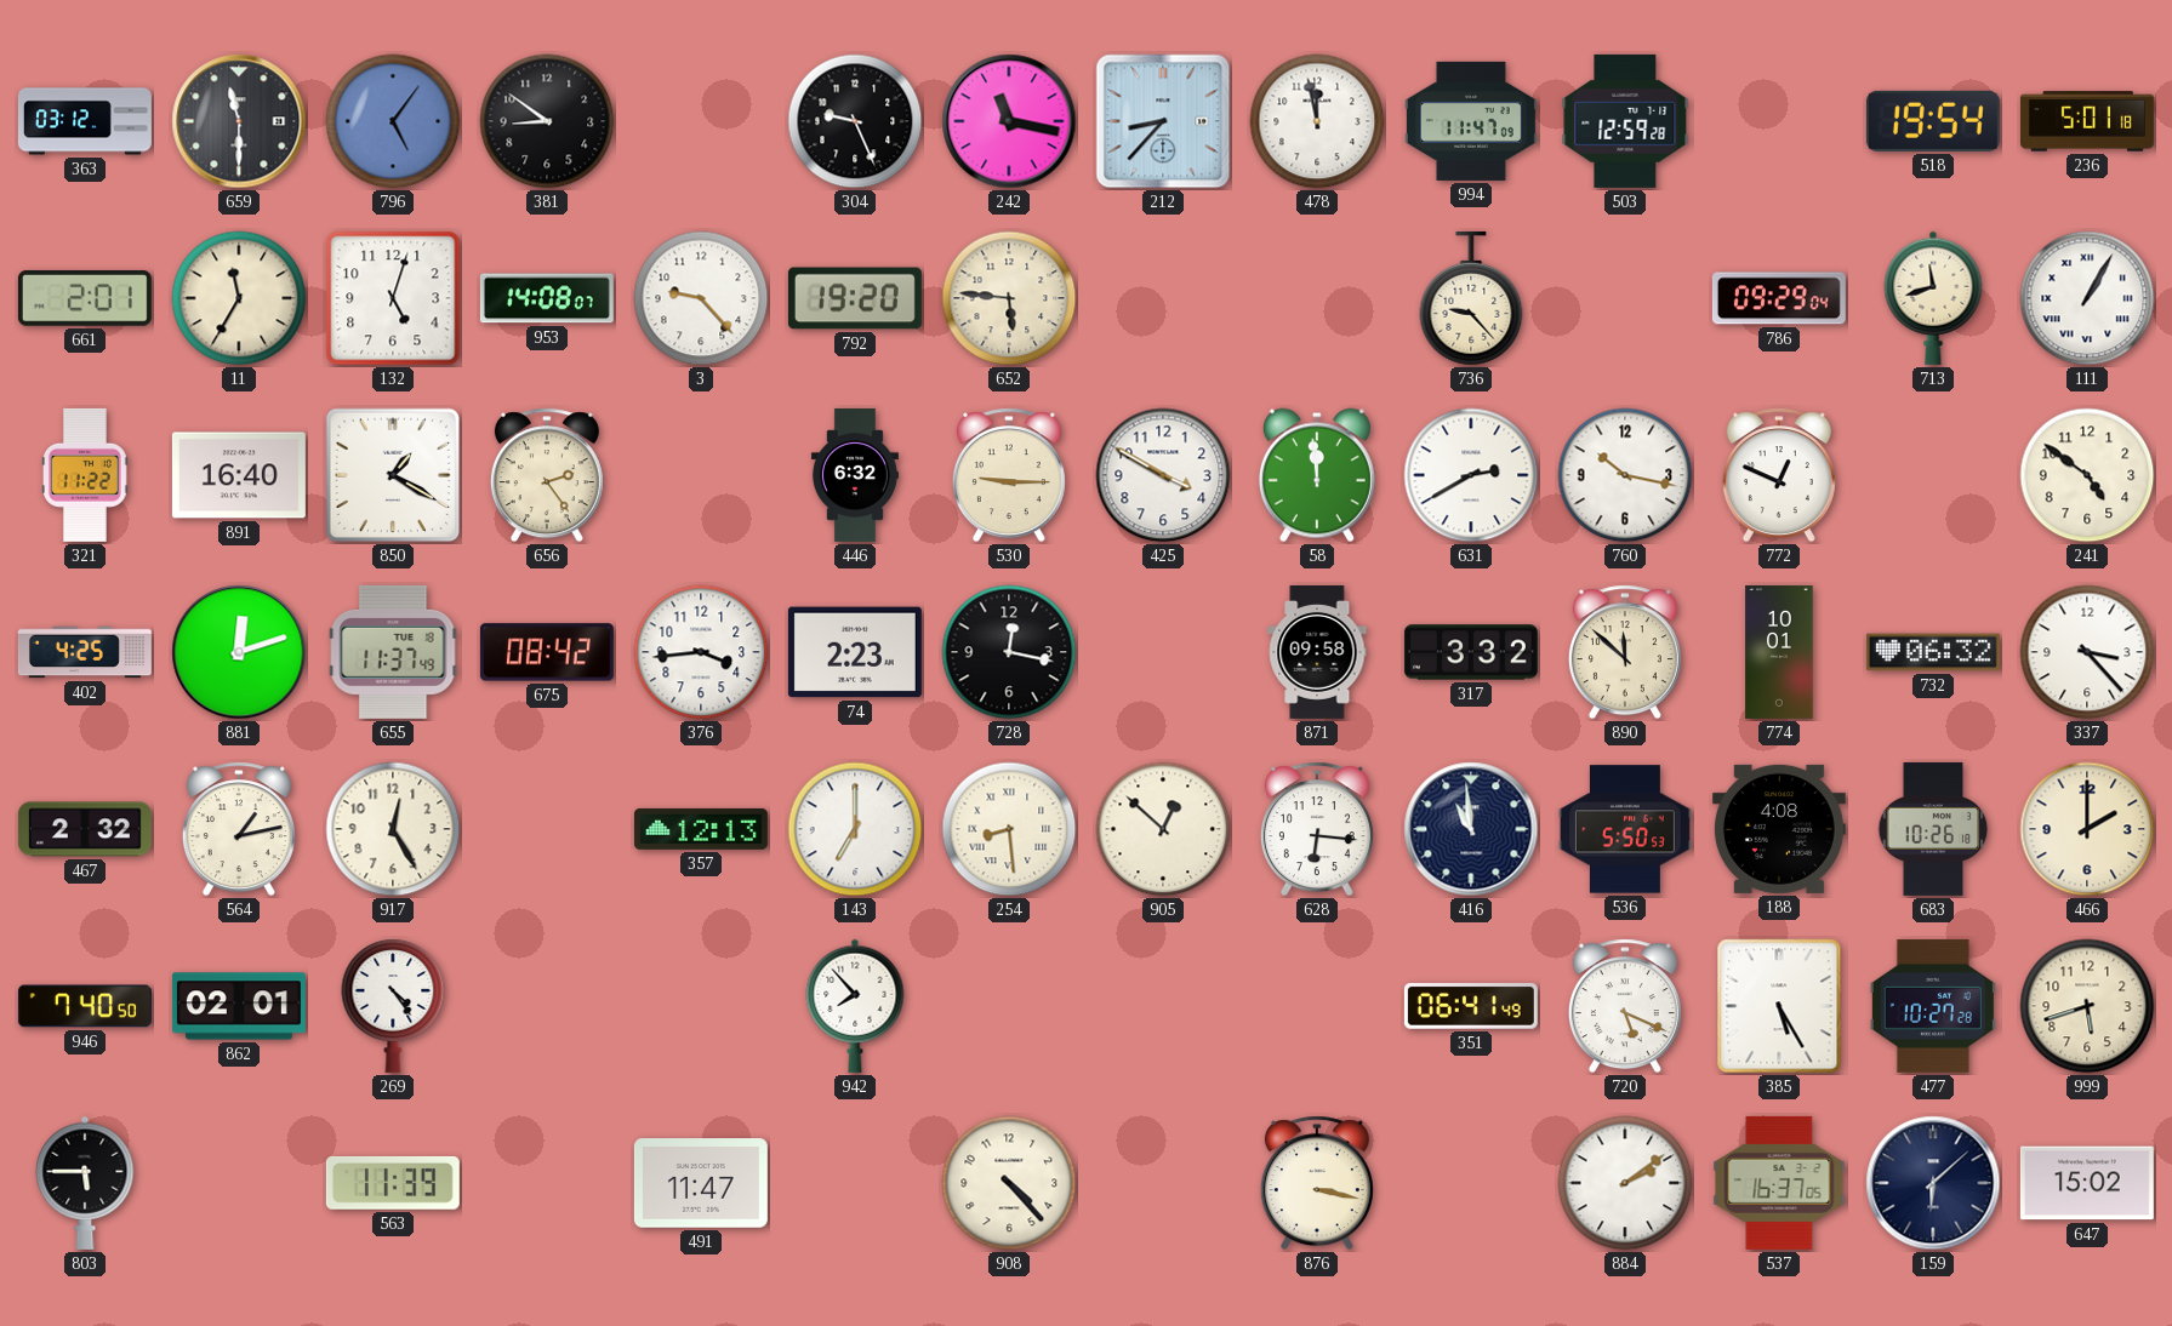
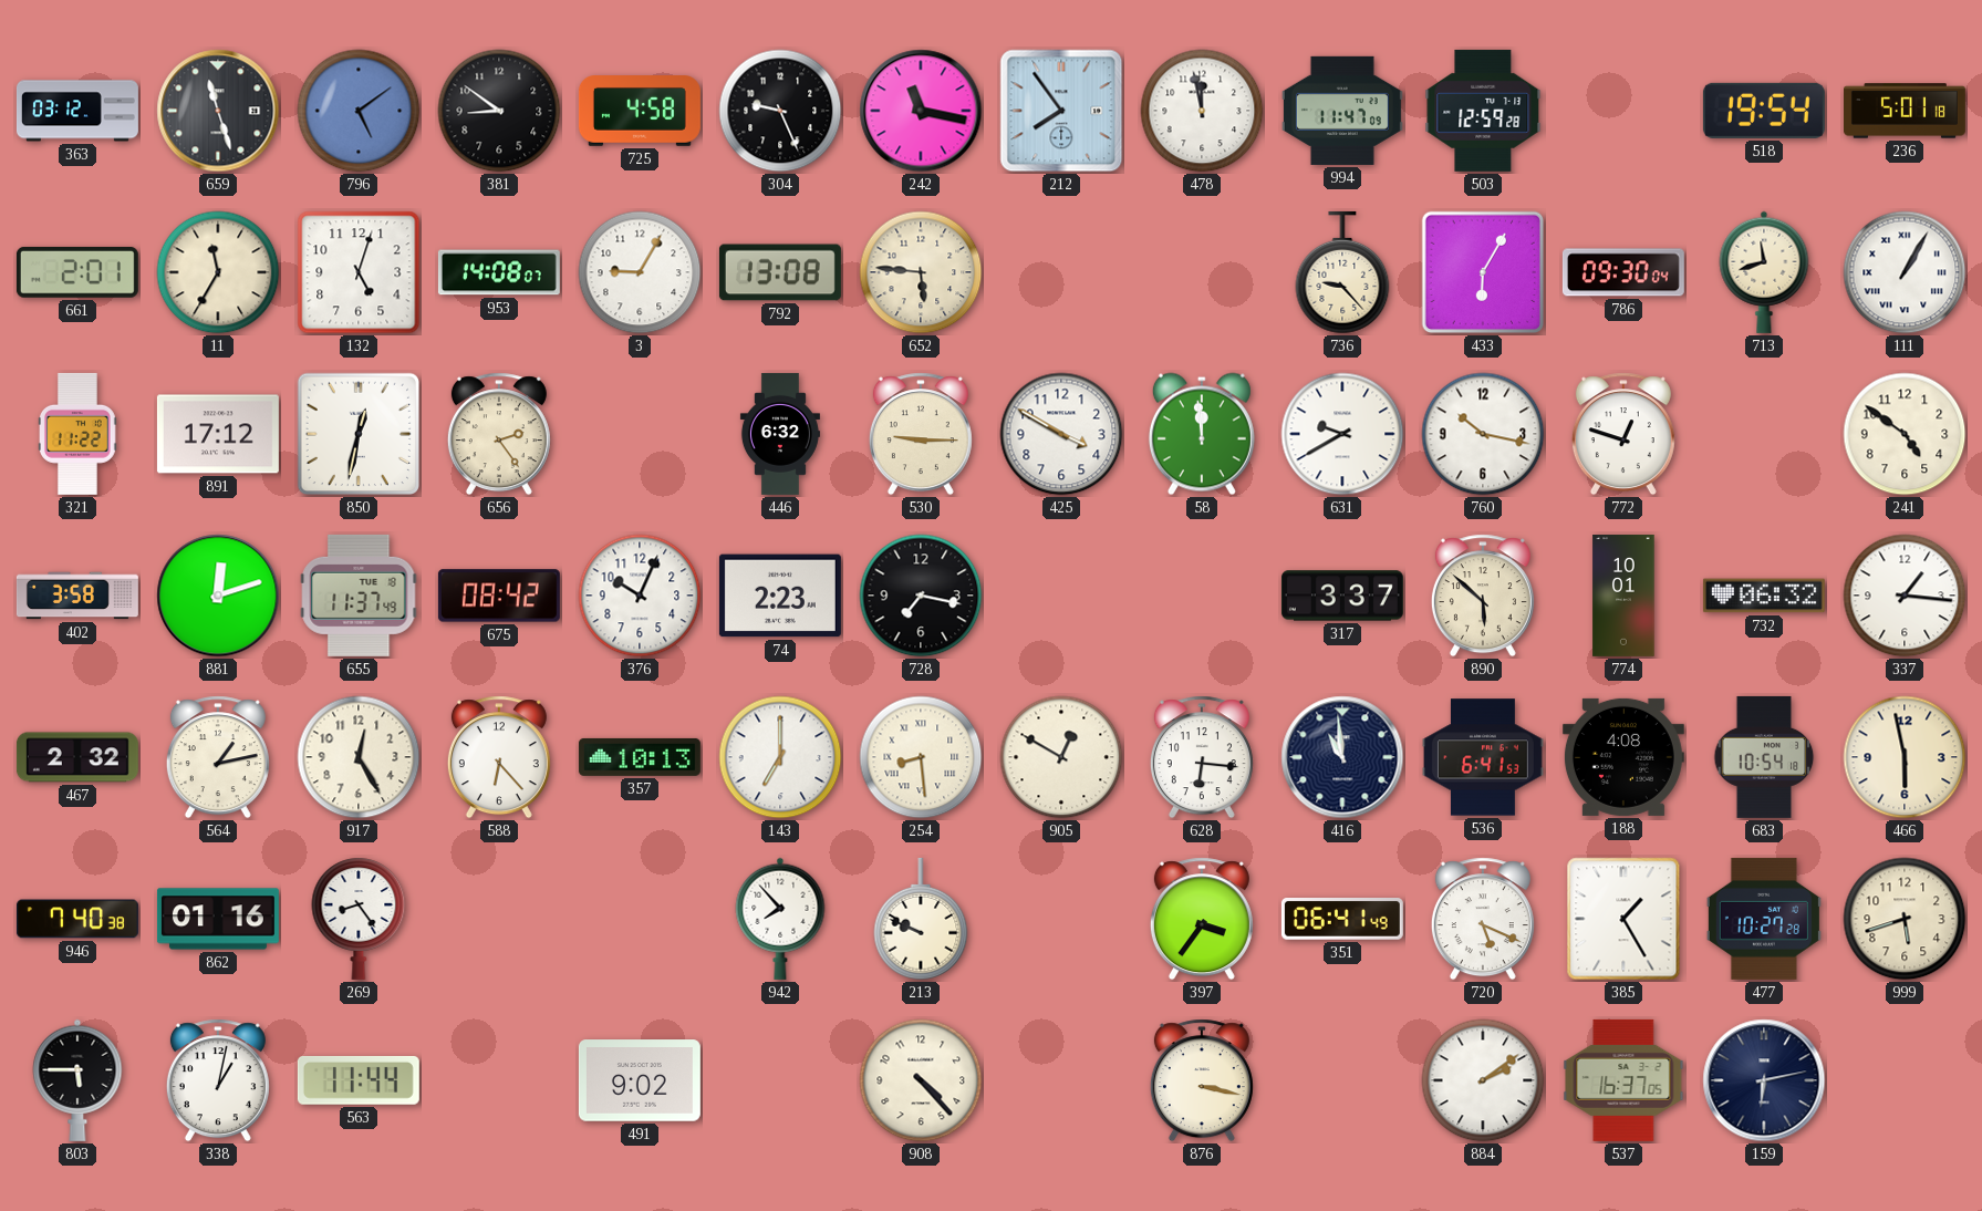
659: 11:30 -> 11:27 (218, 111)
796: 5:06 -> 5:09 (359, 111)
725: none -> 4:58 (640, 111)
212: 8:37 -> 7:54 (1061, 111)
3: 9:23 -> 9:05 (640, 272)
792: 19:20 -> 13:08 (780, 272)
433: none -> 6:05 (1483, 272)
786: 09:29 -> 09:30 (1623, 272)
891: 16:40 -> 17:12 (218, 434)
850: 1:20 -> 12:32 (359, 434)
631: 2:40 -> 9:40 (1342, 434)
772: 12:49 -> 12:48 (1623, 434)
402: 4:25 -> 3:58 (77, 596)
376: 3:44 -> 10:04 (640, 596)
728: 12:17 -> 7:17 (921, 596)
871: 09:58 -> none (1317, 652)
317: 3:32 -> 3:37 (1342, 596)
890: 11:52 -> 5:52 (1483, 596)
337: 3:23 -> 1:16 (1905, 596)
588: none -> 6:23 (499, 757)
357: 12:13 -> 10:13 (640, 757)
905: 12:52 -> 12:50 (1061, 757)
536: 5:50 -> 6:41 (1483, 757)
683: 10:26 -> 10:54 (1764, 757)
466: 2:00 -> 5:58 (1905, 757)
946: 7:40:50 -> 7:40:38 (77, 919)
862: 02:01 -> 01:16 (218, 919)
269: 4:24 -> 8:24 (359, 919)
213: none -> 9:49 (921, 919)
397: none -> 3:36 (1202, 919)
385: 5:25 -> 1:25 (1623, 919)
338: none -> 1:02 (218, 1080)
563: 11:39 -> 11:44 (359, 1080)
491: 11:47 -> 9:02 (640, 1080)
159: 6:08 -> 6:13 (1764, 1080)
647: 15:02 -> none (2087, 1183)
